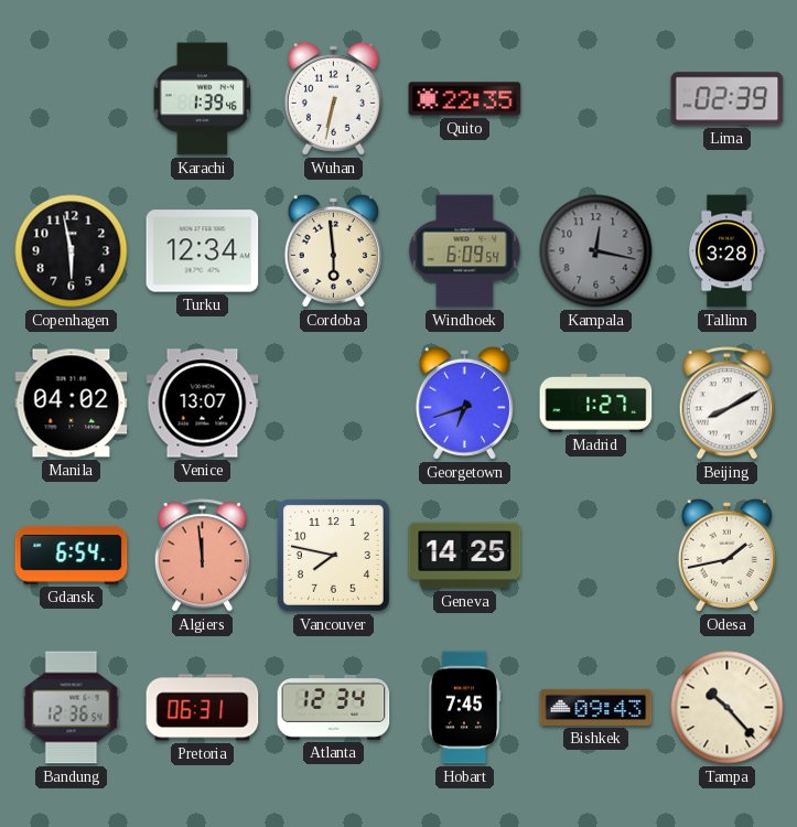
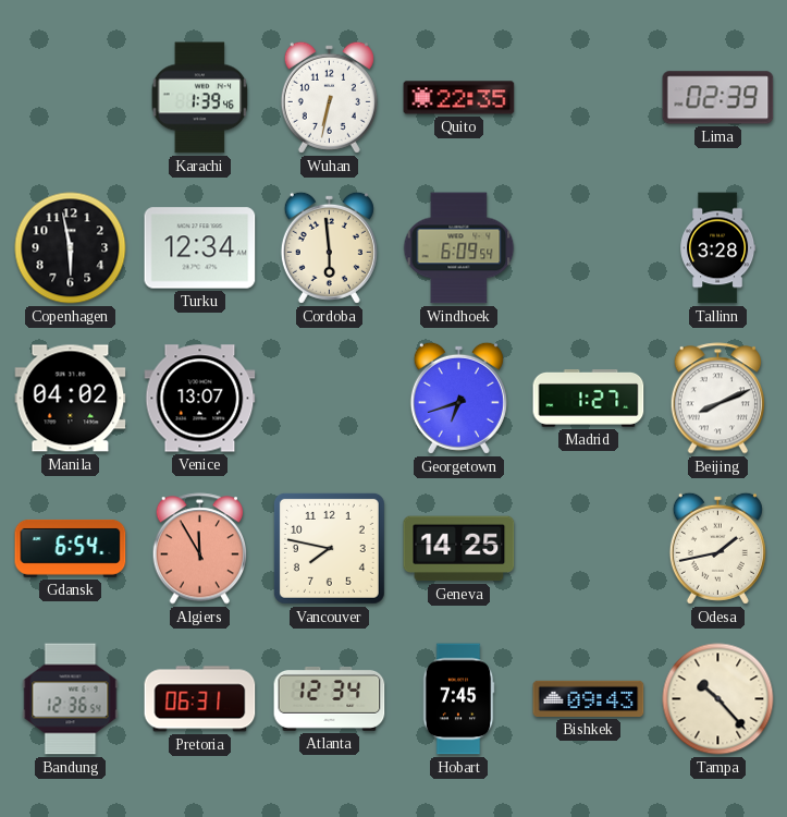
Kampala: 12:17 -> none (596, 251)
Beijing: 8:10 -> 8:11 (717, 399)
Algiers: 11:59 -> 11:55 (199, 549)
